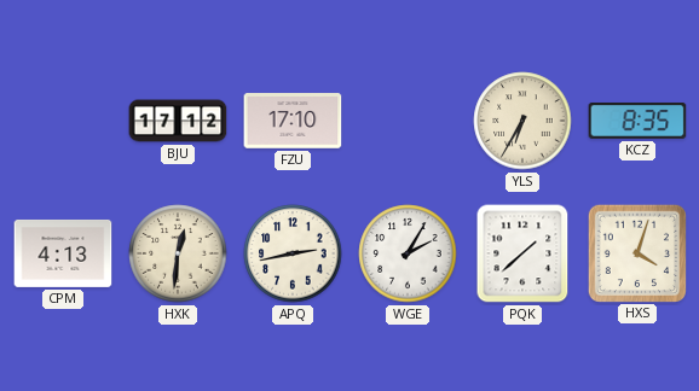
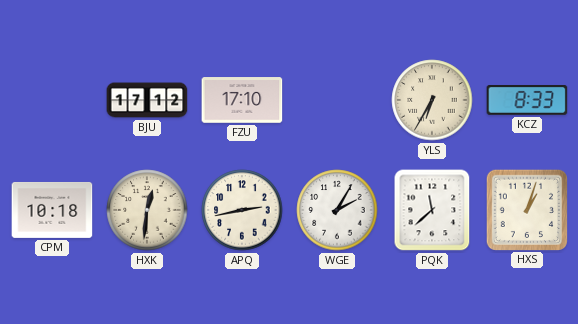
KCZ: 8:35 -> 8:33 (527, 101)
CPM: 4:13 -> 10:18 (52, 210)
PQK: 1:38 -> 11:38 (432, 210)
HXS: 4:03 -> 1:03 (526, 209)
